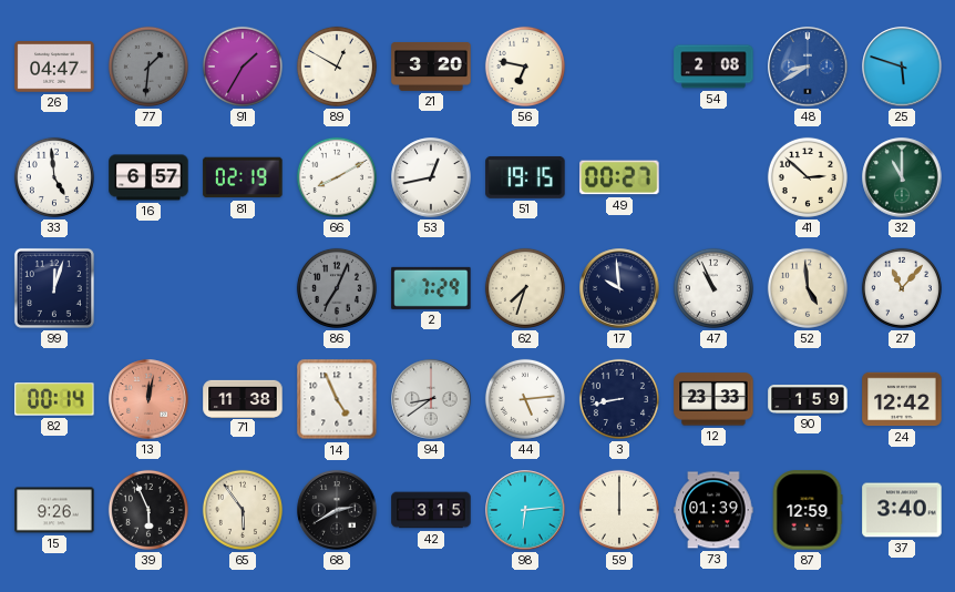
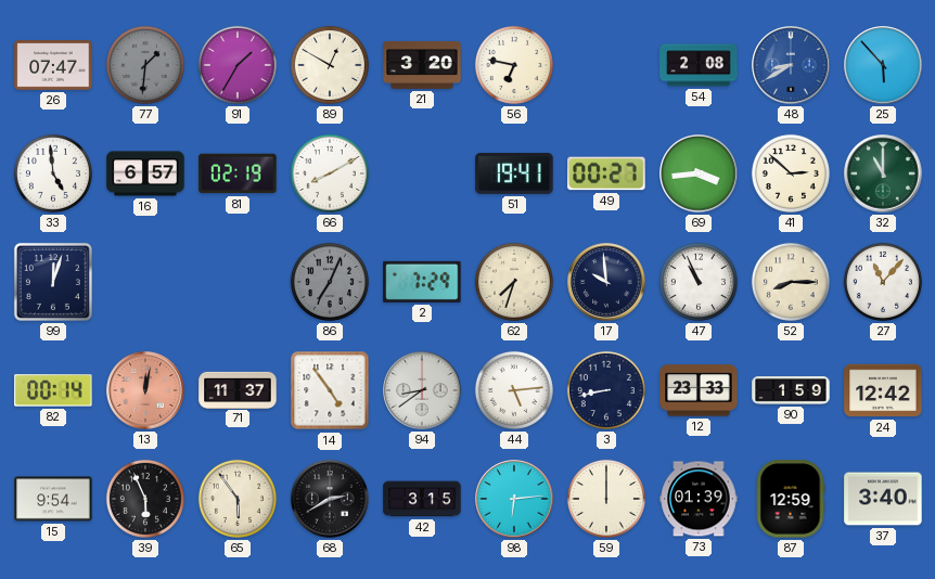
26: 04:47 -> 07:47 (53, 65)
25: 5:48 -> 5:53 (883, 65)
53: 12:43 -> none (431, 177)
51: 19:15 -> 19:41 (514, 173)
69: none -> 3:44 (699, 173)
52: 4:59 -> 8:15 (791, 282)
71: 11:38 -> 11:37 (238, 389)
14: 4:56 -> 4:54 (330, 390)
15: 9:26 -> 9:54 (53, 499)
